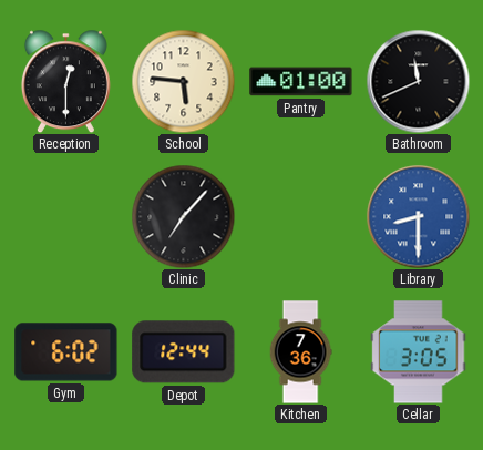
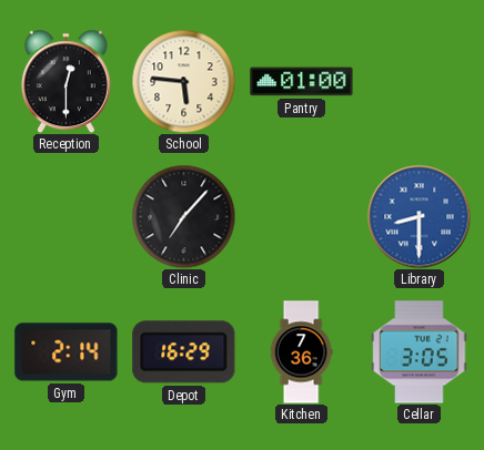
Bathroom: 11:41 -> none (418, 81)
Gym: 6:02 -> 2:14 (67, 352)
Depot: 12:44 -> 16:29 (184, 352)
